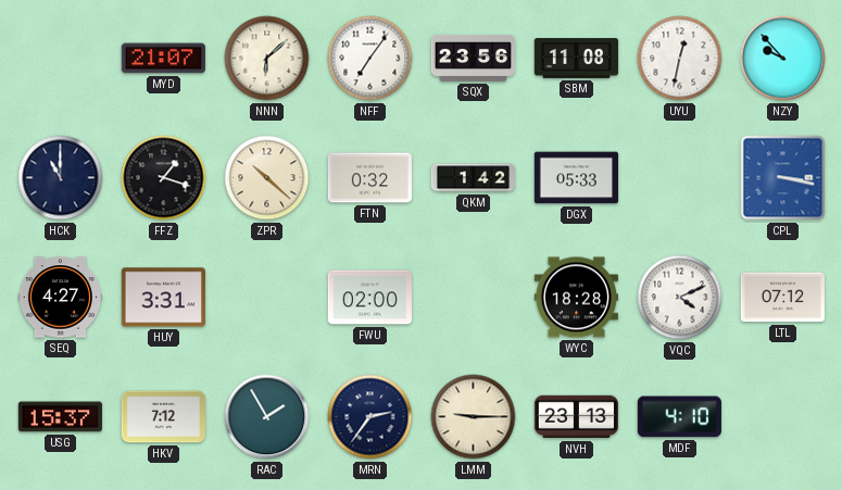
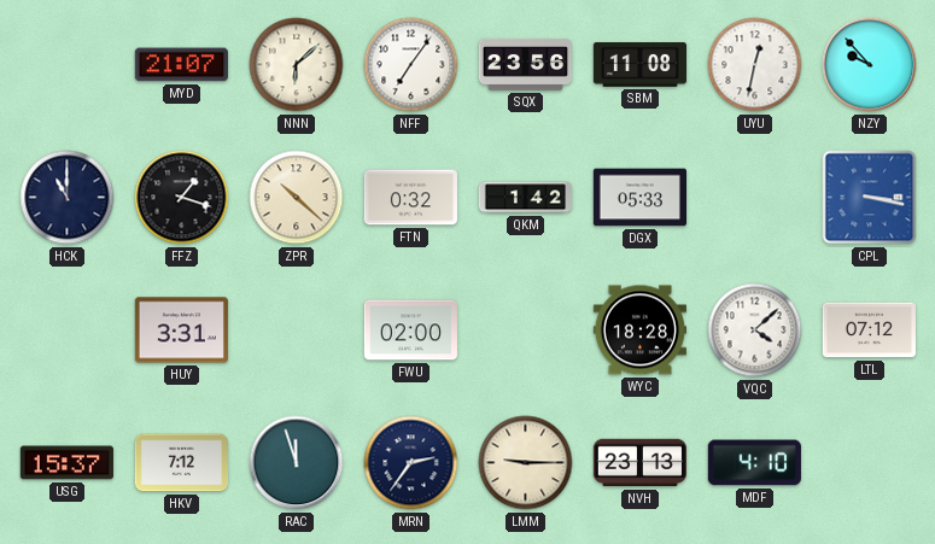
SEQ: 4:27 -> none (60, 298)
VQC: 4:11 -> 4:08 (755, 331)
RAC: 1:55 -> 11:57 (297, 463)
